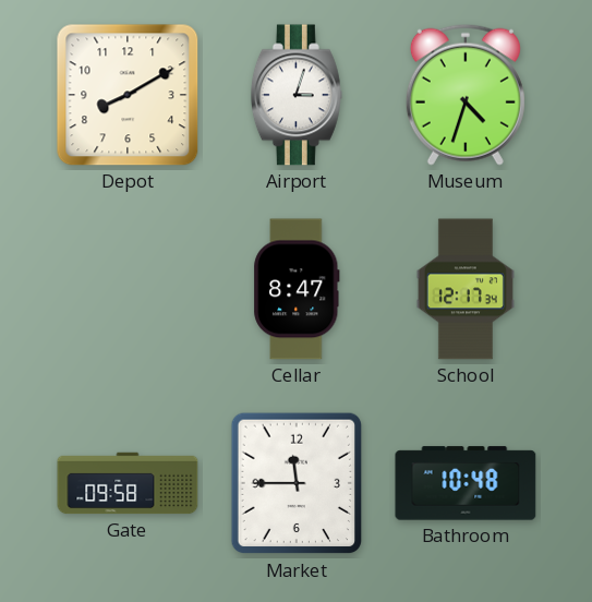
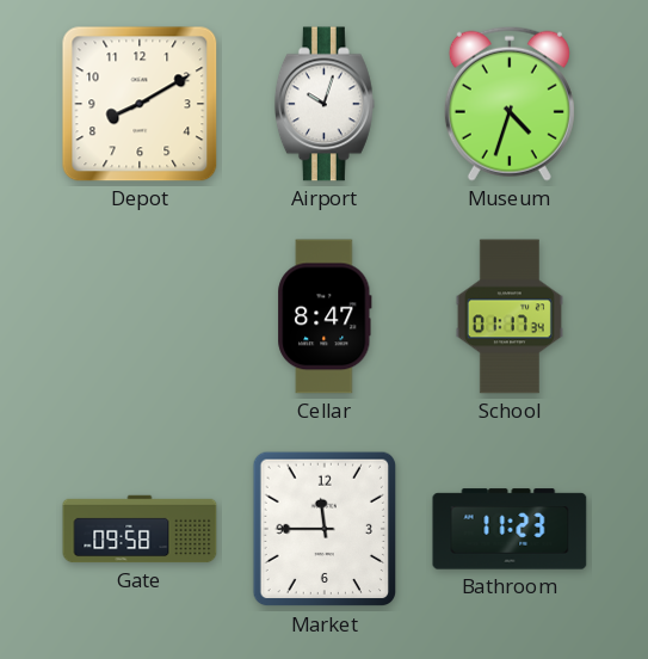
Airport: 3:03 -> 10:03 (325, 104)
School: 12:17 -> 01:17 (510, 316)
Bathroom: 10:48 -> 11:23 (510, 529)
